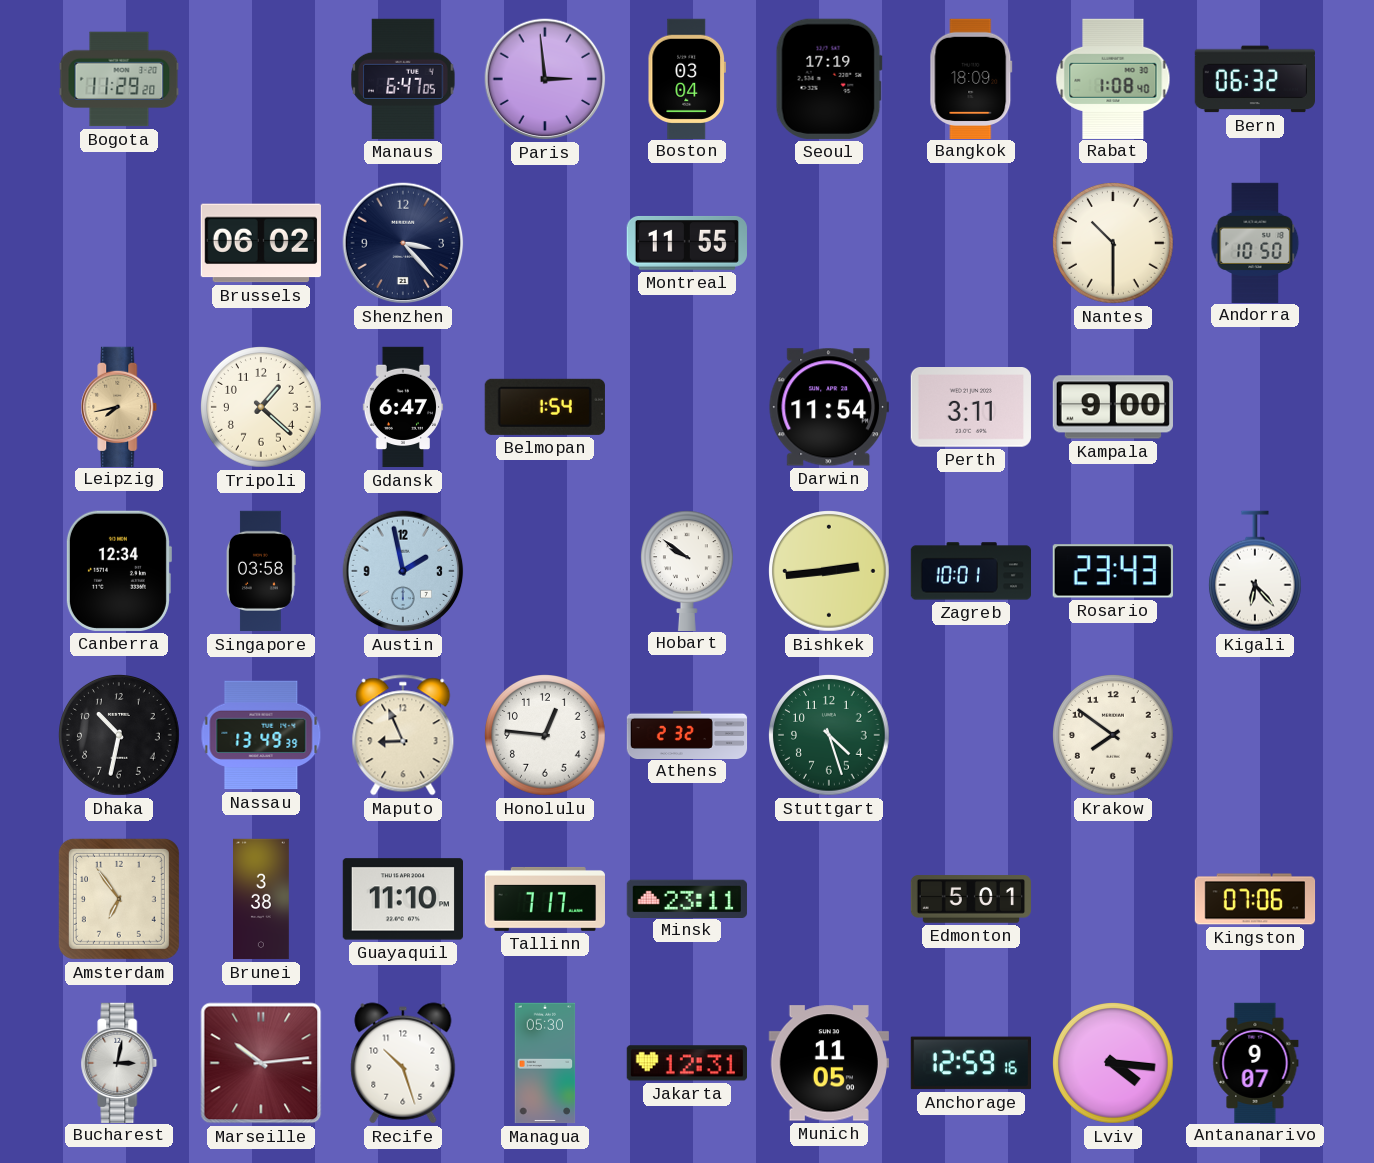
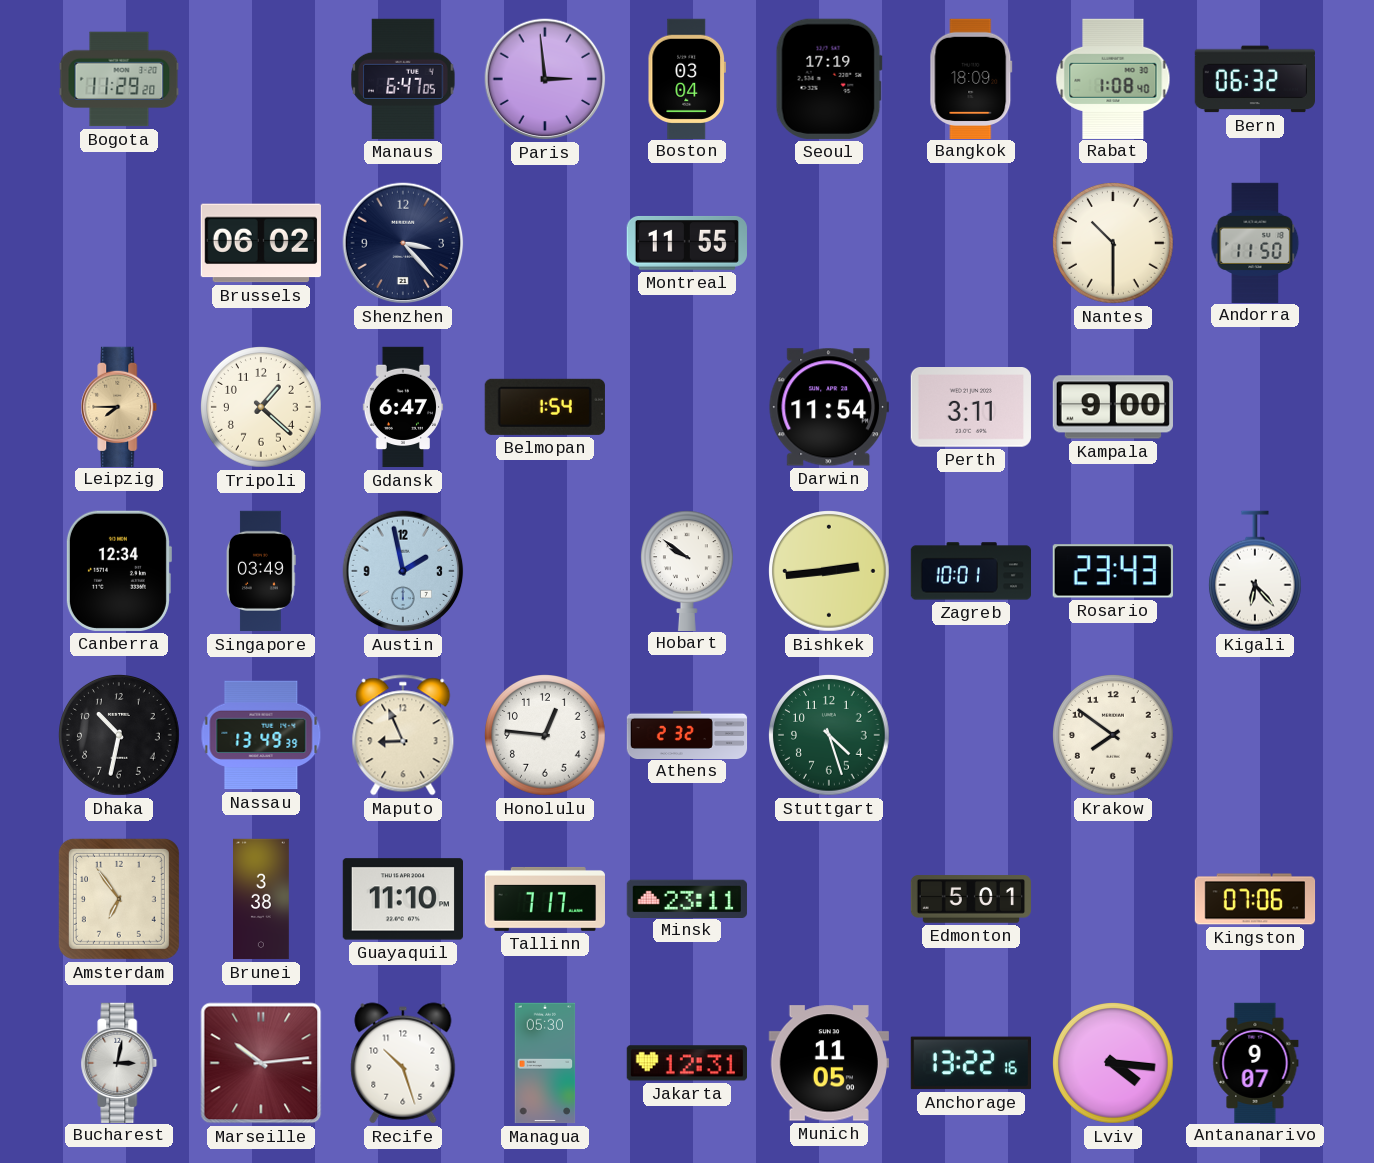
Andorra: 10:50 -> 11:50 (1255, 242)
Leipzig: 7:43 -> 7:45 (119, 406)
Singapore: 03:58 -> 03:49 (261, 571)
Anchorage: 12:59 -> 13:22 (970, 1063)
